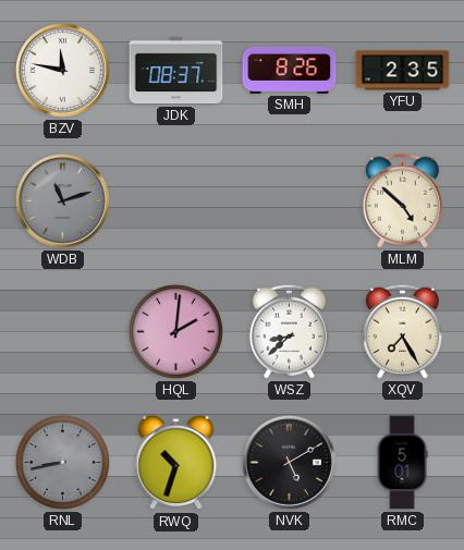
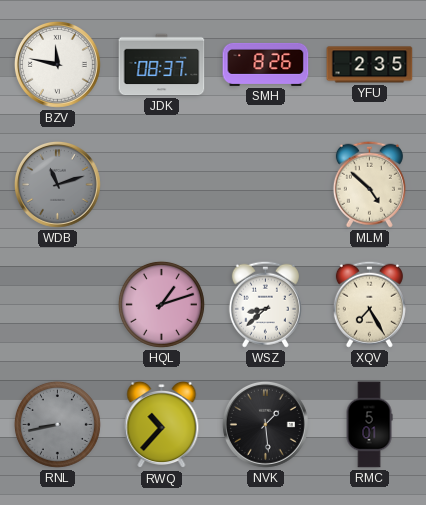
HQL: 2:01 -> 1:12 (161, 304)
RWQ: 10:33 -> 10:37 (162, 425)
NVK: 5:10 -> 1:29 (265, 424)
